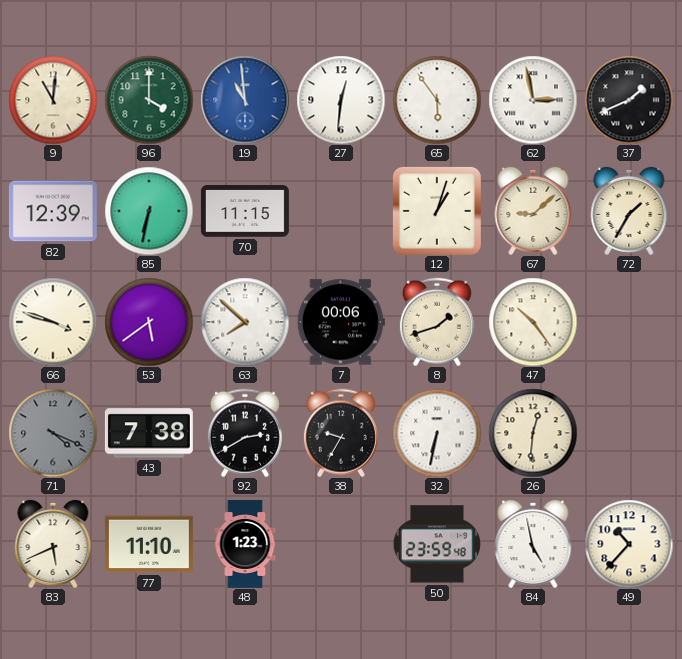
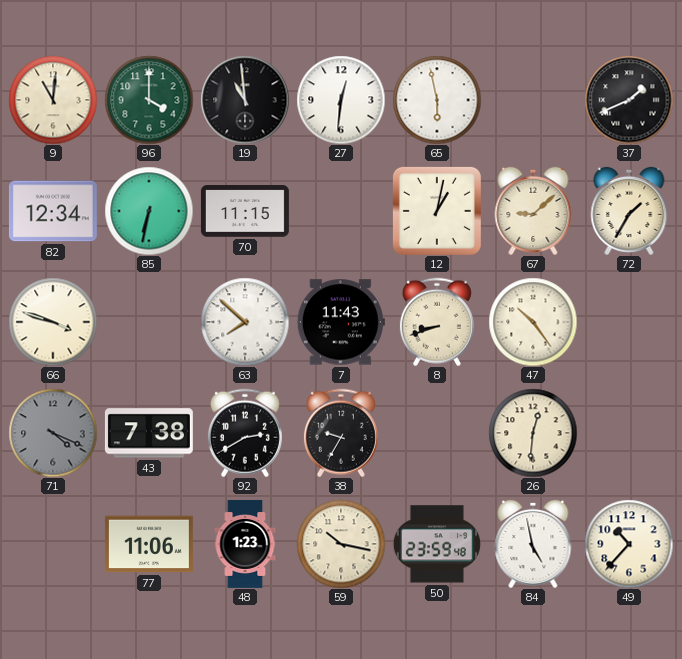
19 dial: blue -> black (245, 100)
65: 5:54 -> 5:58 (437, 100)
62: 2:58 -> none (533, 100)
82: 12:39 -> 12:34 (53, 211)
12: 1:03 -> 1:02 (437, 211)
53: 5:39 -> none (149, 322)
7: 00:06 -> 11:43 (341, 322)
8: 1:42 -> 8:42 (437, 322)
32: 6:32 -> none (437, 433)
83: 5:41 -> none (53, 544)
77: 11:10 -> 11:06 (149, 544)
59: none -> 10:17 (341, 544)
